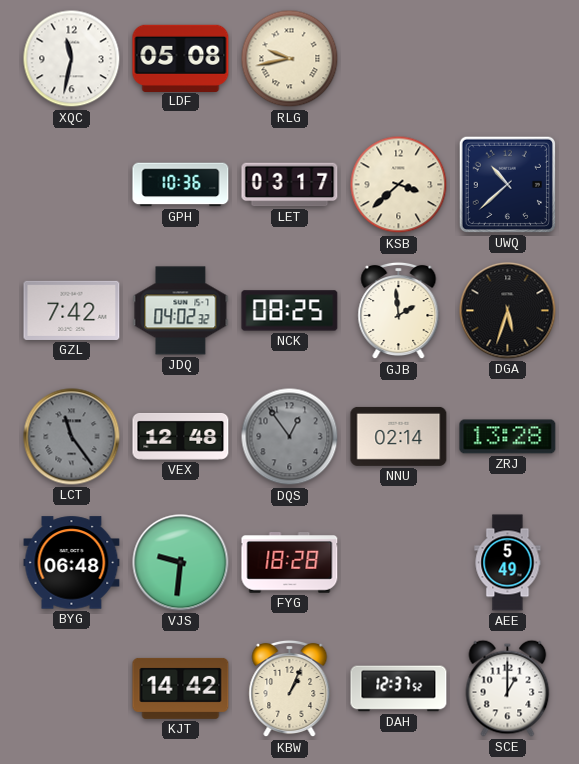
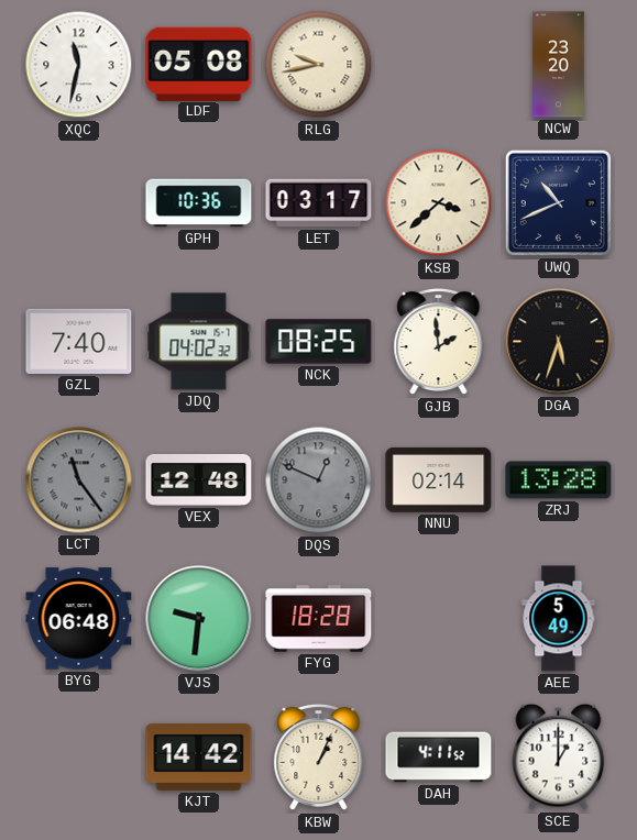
NCW: none -> 23:20 (559, 65)
UWQ: 10:38 -> 10:41 (558, 202)
GZL: 7:42 -> 7:40 (79, 341)
DQS: 12:54 -> 12:49 (319, 480)
DAH: 12:37 -> 4:11 (439, 758)
